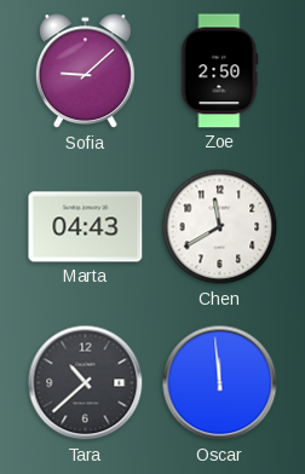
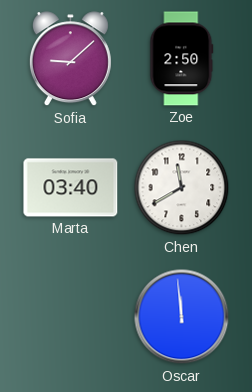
Marta: 04:43 -> 03:40 (71, 188)
Tara: 10:38 -> none (86, 383)
